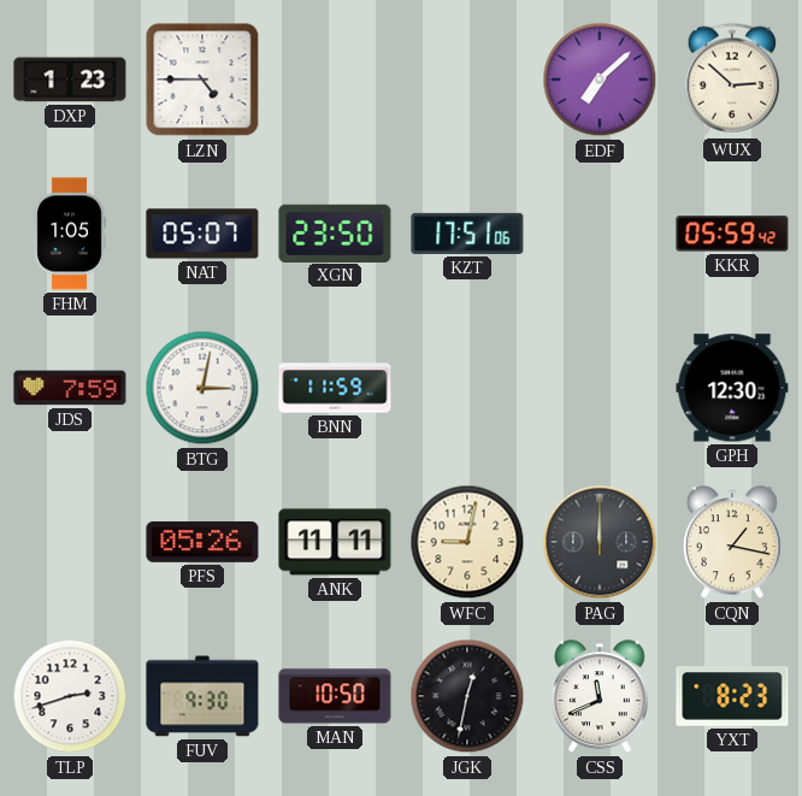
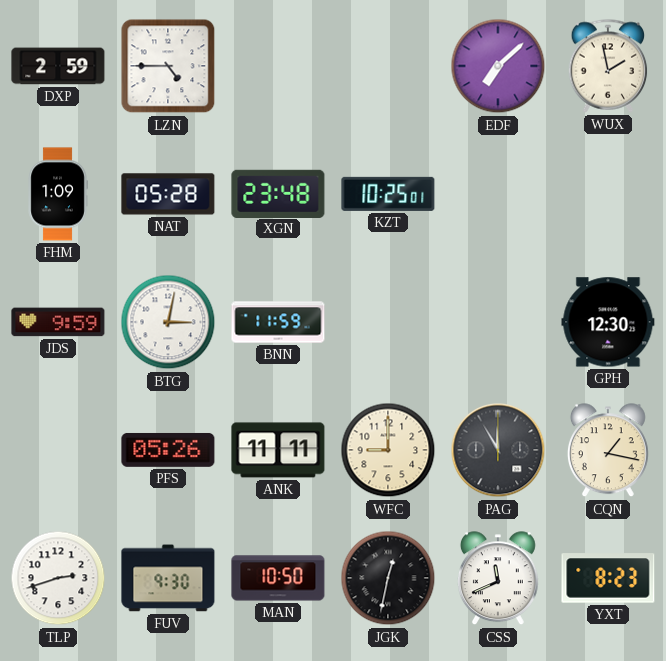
DXP: 1:23 -> 2:59 (58, 66)
WUX: 2:52 -> 1:58 (608, 66)
FHM: 1:05 -> 1:09 (58, 194)
NAT: 05:07 -> 05:28 (168, 194)
XGN: 23:50 -> 23:48 (278, 193)
KZT: 17:51 -> 10:25 (388, 194)
KKR: 05:59 -> none (732, 234)
JDS: 7:59 -> 9:59 (58, 322)
WFC: 9:02 -> 9:00 (388, 450)
PAG: 12:00 -> 11:55 (498, 450)
